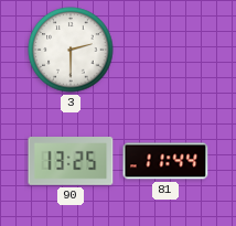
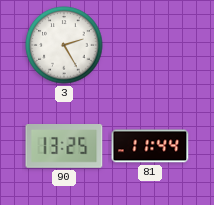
3: 2:30 -> 2:25 (64, 45)
